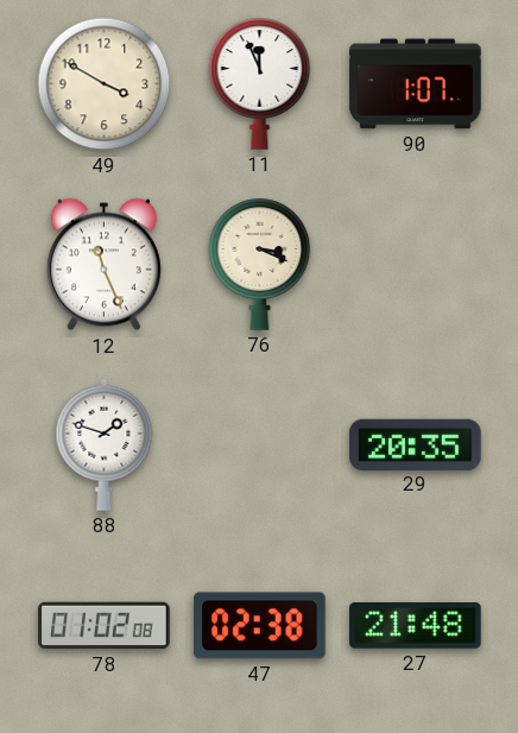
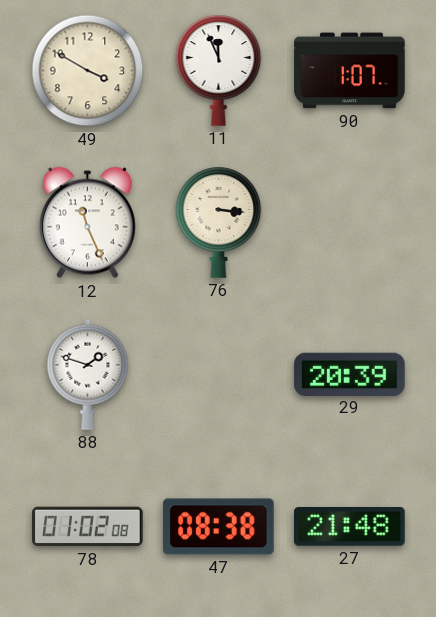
76: 3:19 -> 3:16 (219, 222)
29: 20:35 -> 20:39 (350, 374)
47: 02:38 -> 08:38 (219, 527)
